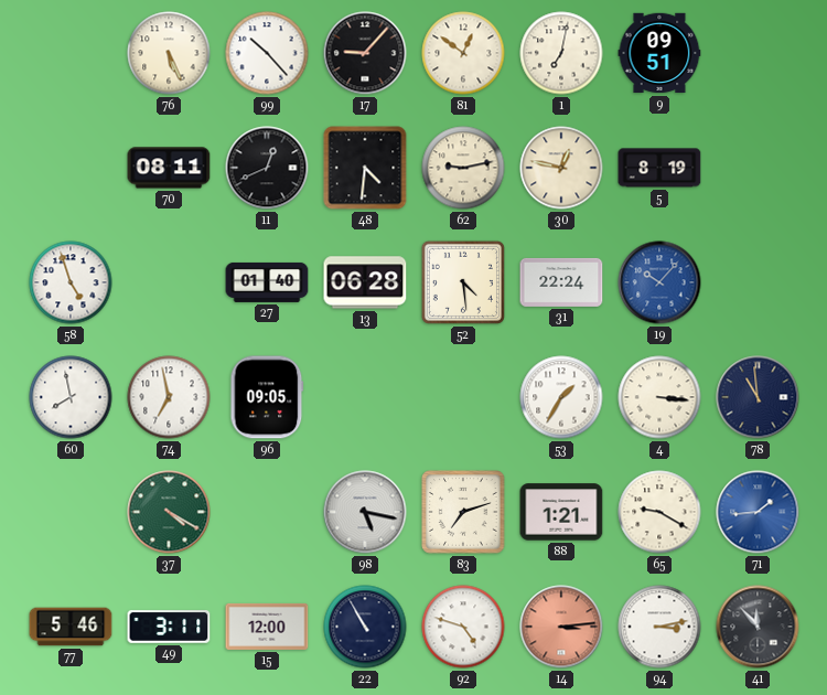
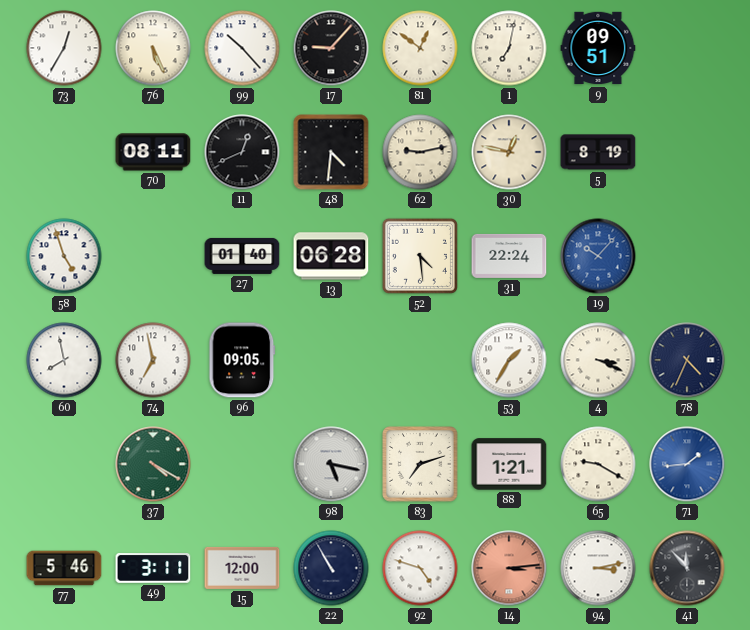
73: none -> 12:35 (64, 48)
4: 3:16 -> 3:19 (598, 360)
78: 10:59 -> 4:34 (687, 360)
